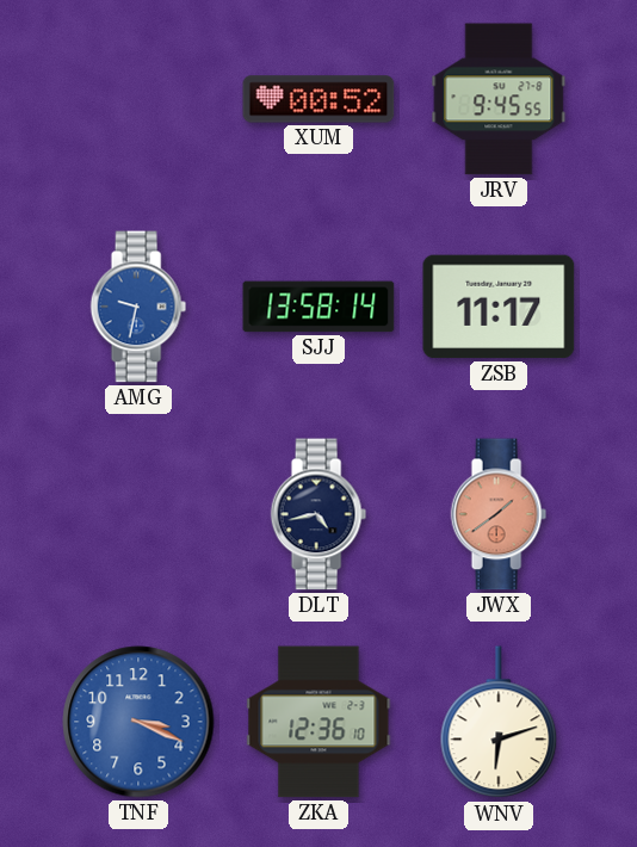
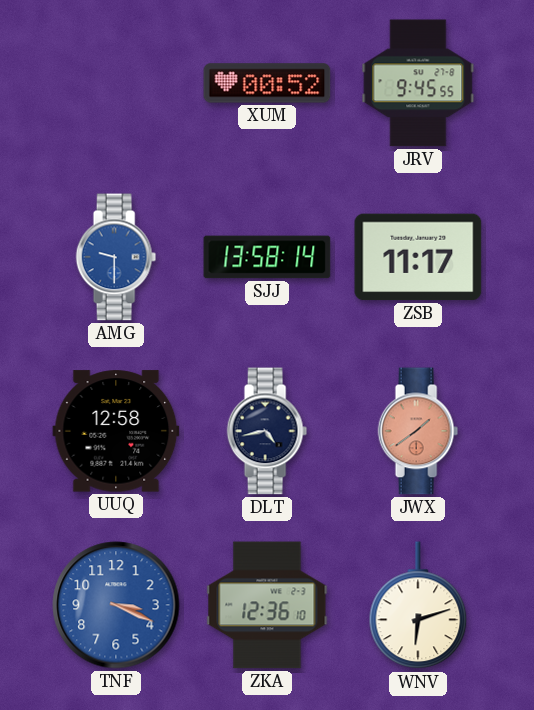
AMG: 9:32 -> 9:30 (116, 257)
UUQ: none -> 12:58 (116, 431)
